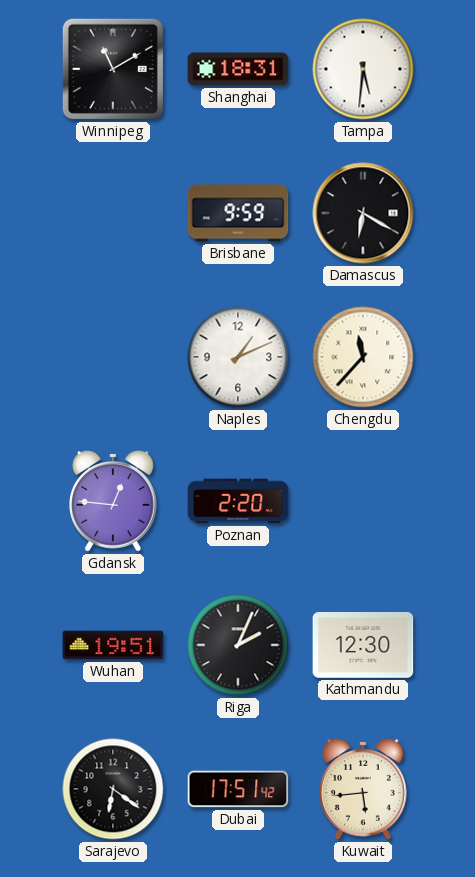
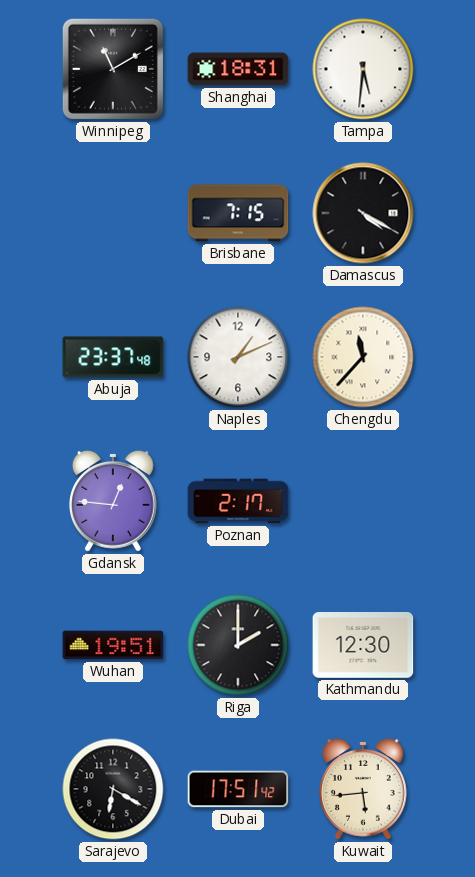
Brisbane: 9:59 -> 7:15 (238, 213)
Damascus: 6:20 -> 4:20 (363, 213)
Abuja: none -> 23:37 (113, 357)
Poznan: 2:20 -> 2:17 (238, 501)
Riga: 2:04 -> 2:00 (238, 645)
Sarajevo: 6:21 -> 6:20 (113, 789)
